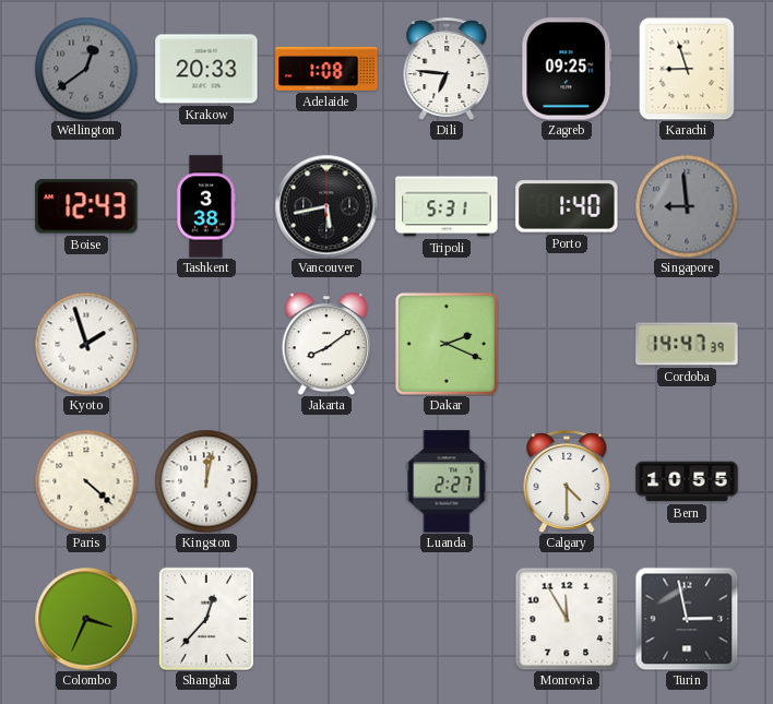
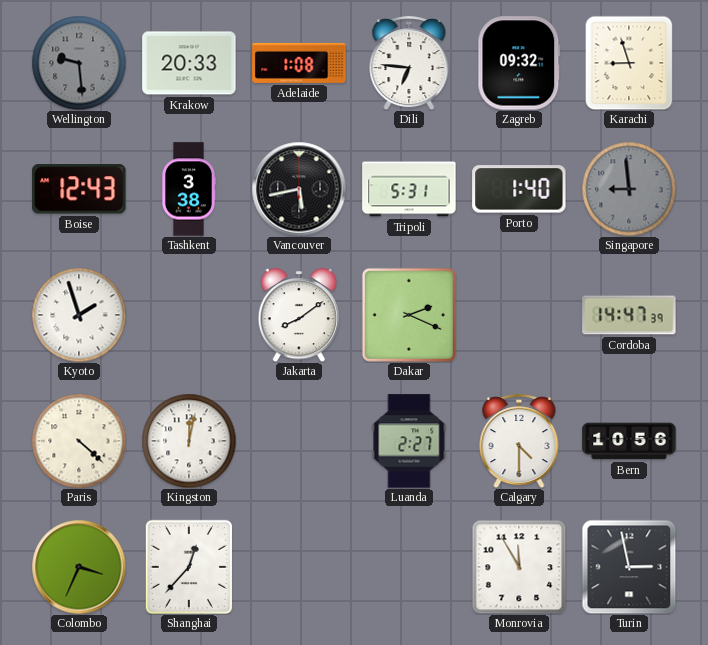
Wellington: 12:39 -> 9:29 (79, 63)
Zagreb: 09:25 -> 09:32 (519, 63)
Bern: 10:55 -> 10:56 (629, 441)
